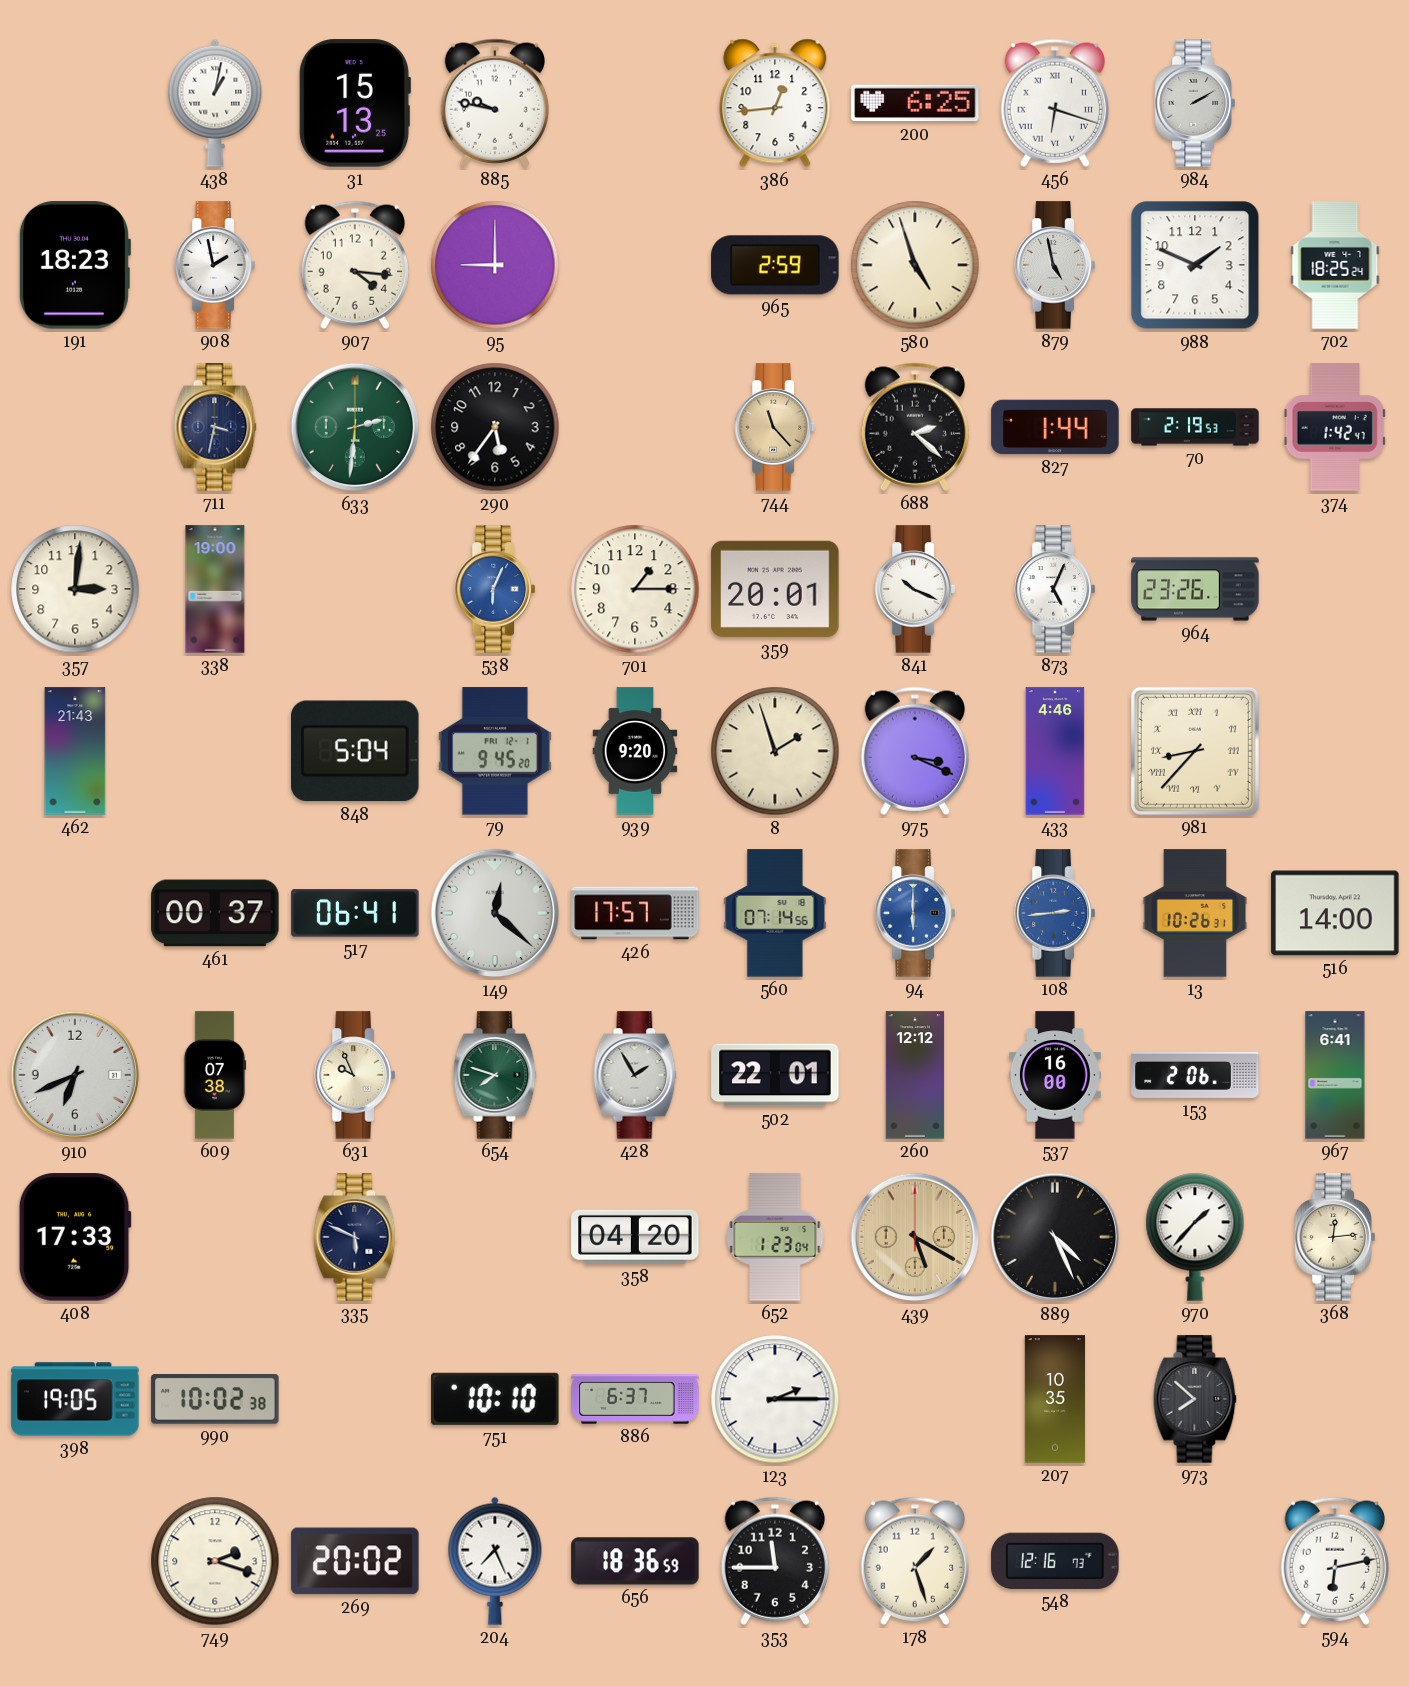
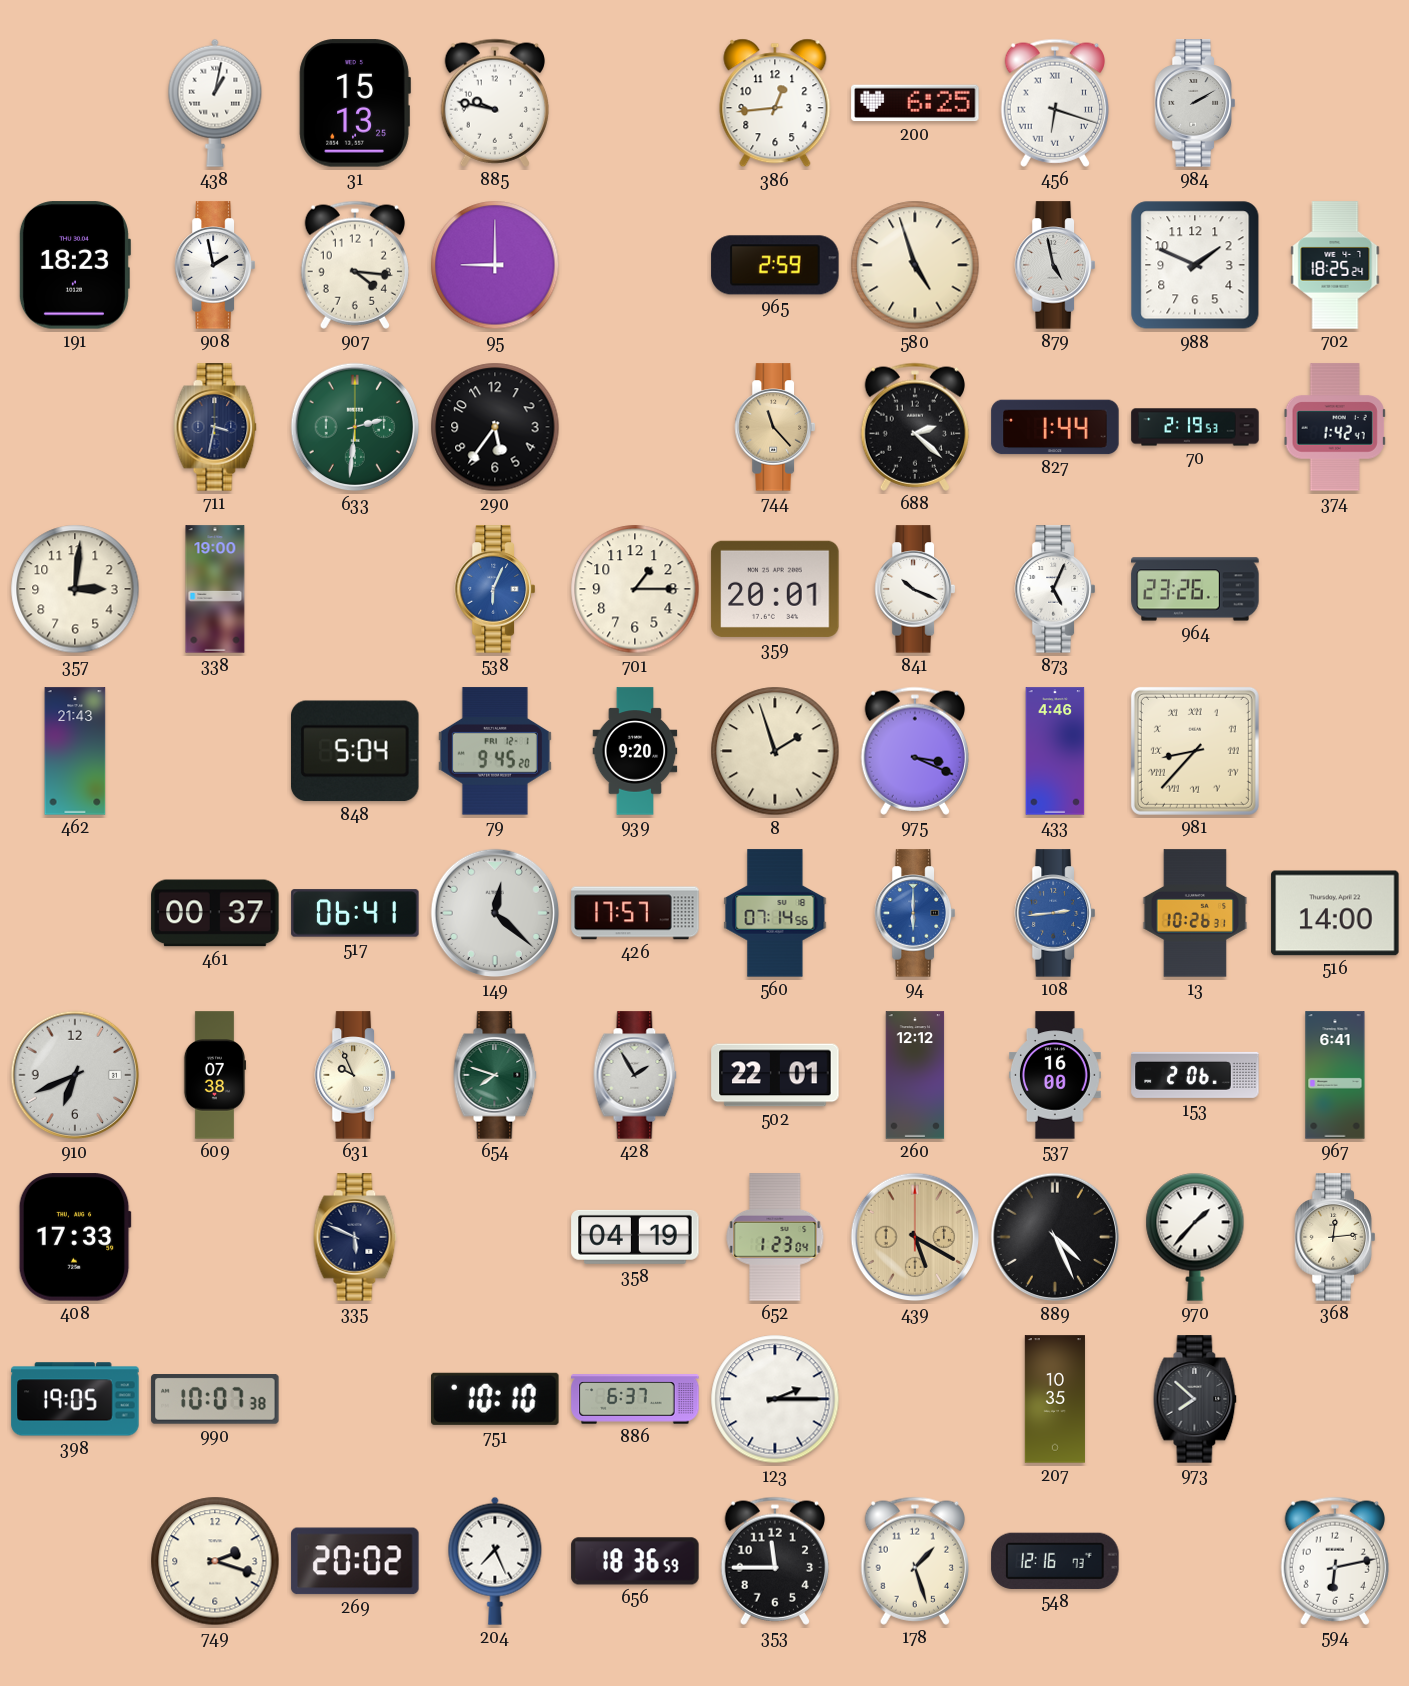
358: 04:20 -> 04:19 (635, 1237)
990: 10:02 -> 10:07 (215, 1400)
